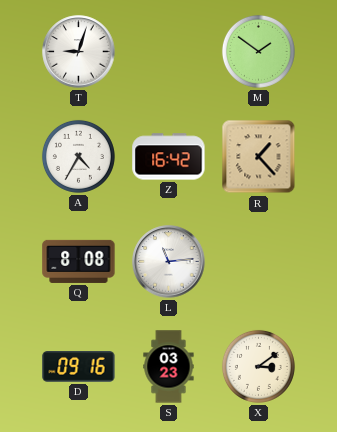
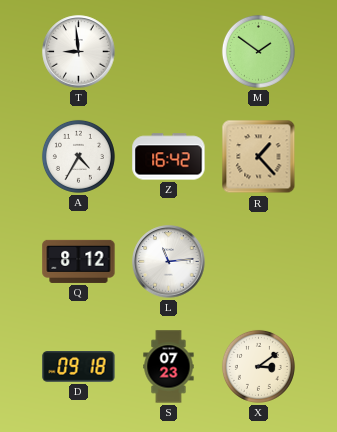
T: 9:03 -> 8:59 (79, 52)
Q: 8:08 -> 8:12 (79, 261)
D: 09:16 -> 09:18 (79, 367)
S: 03:23 -> 07:23 (169, 367)
